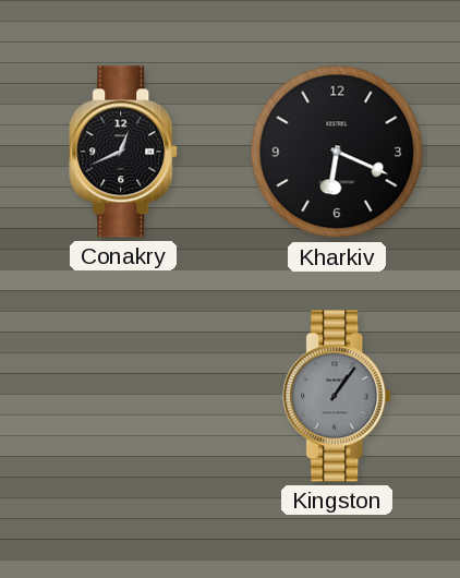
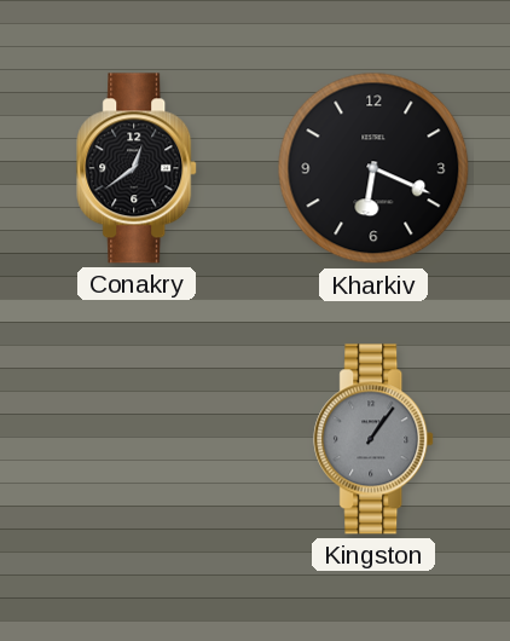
Conakry: 12:41 -> 12:39 (138, 168)
